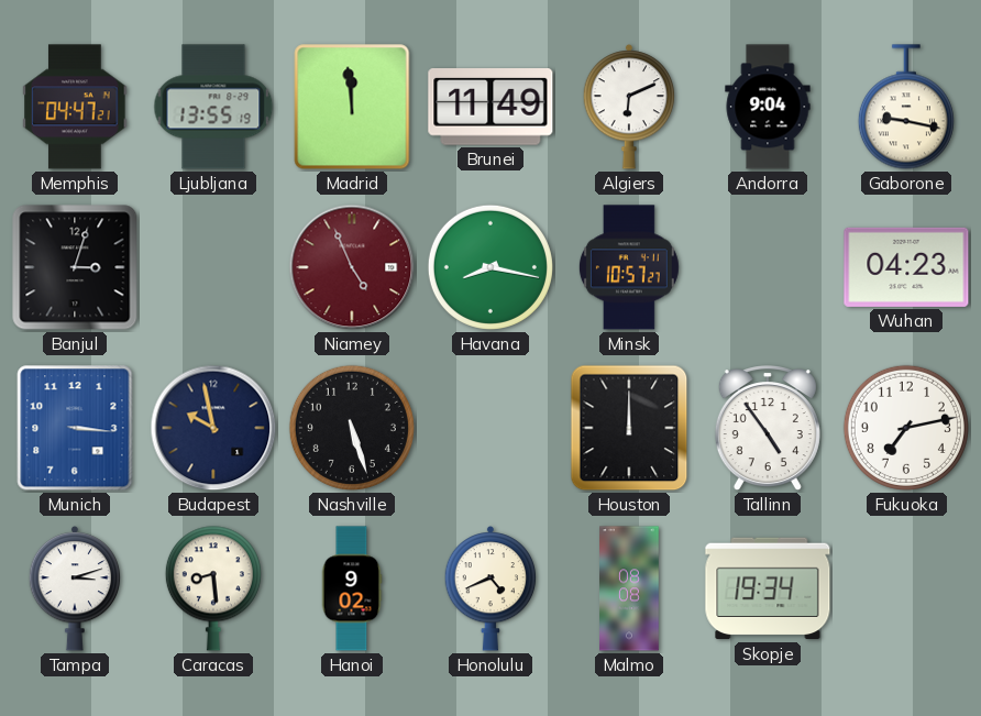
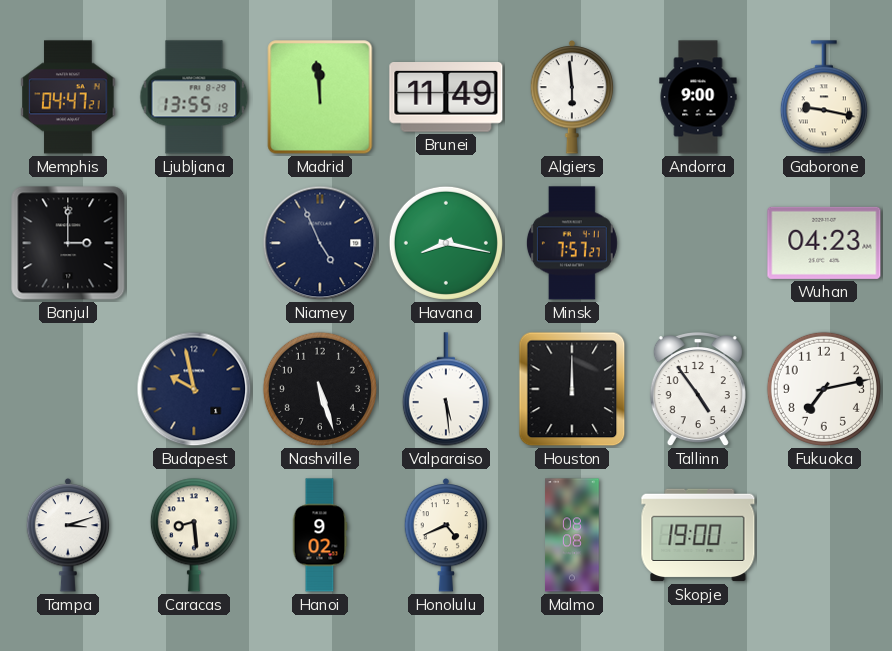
Algiers: 6:11 -> 5:59 (572, 98)
Andorra: 9:04 -> 9:00 (698, 97)
Banjul: 3:03 -> 3:00 (68, 243)
Niamey dial: burgundy -> navy (320, 243)
Minsk: 10:57 -> 7:57 (572, 243)
Munich: 3:16 -> none (75, 428)
Valparaiso: none -> 5:29 (446, 389)
Skopje: 19:34 -> 19:00 (698, 535)
